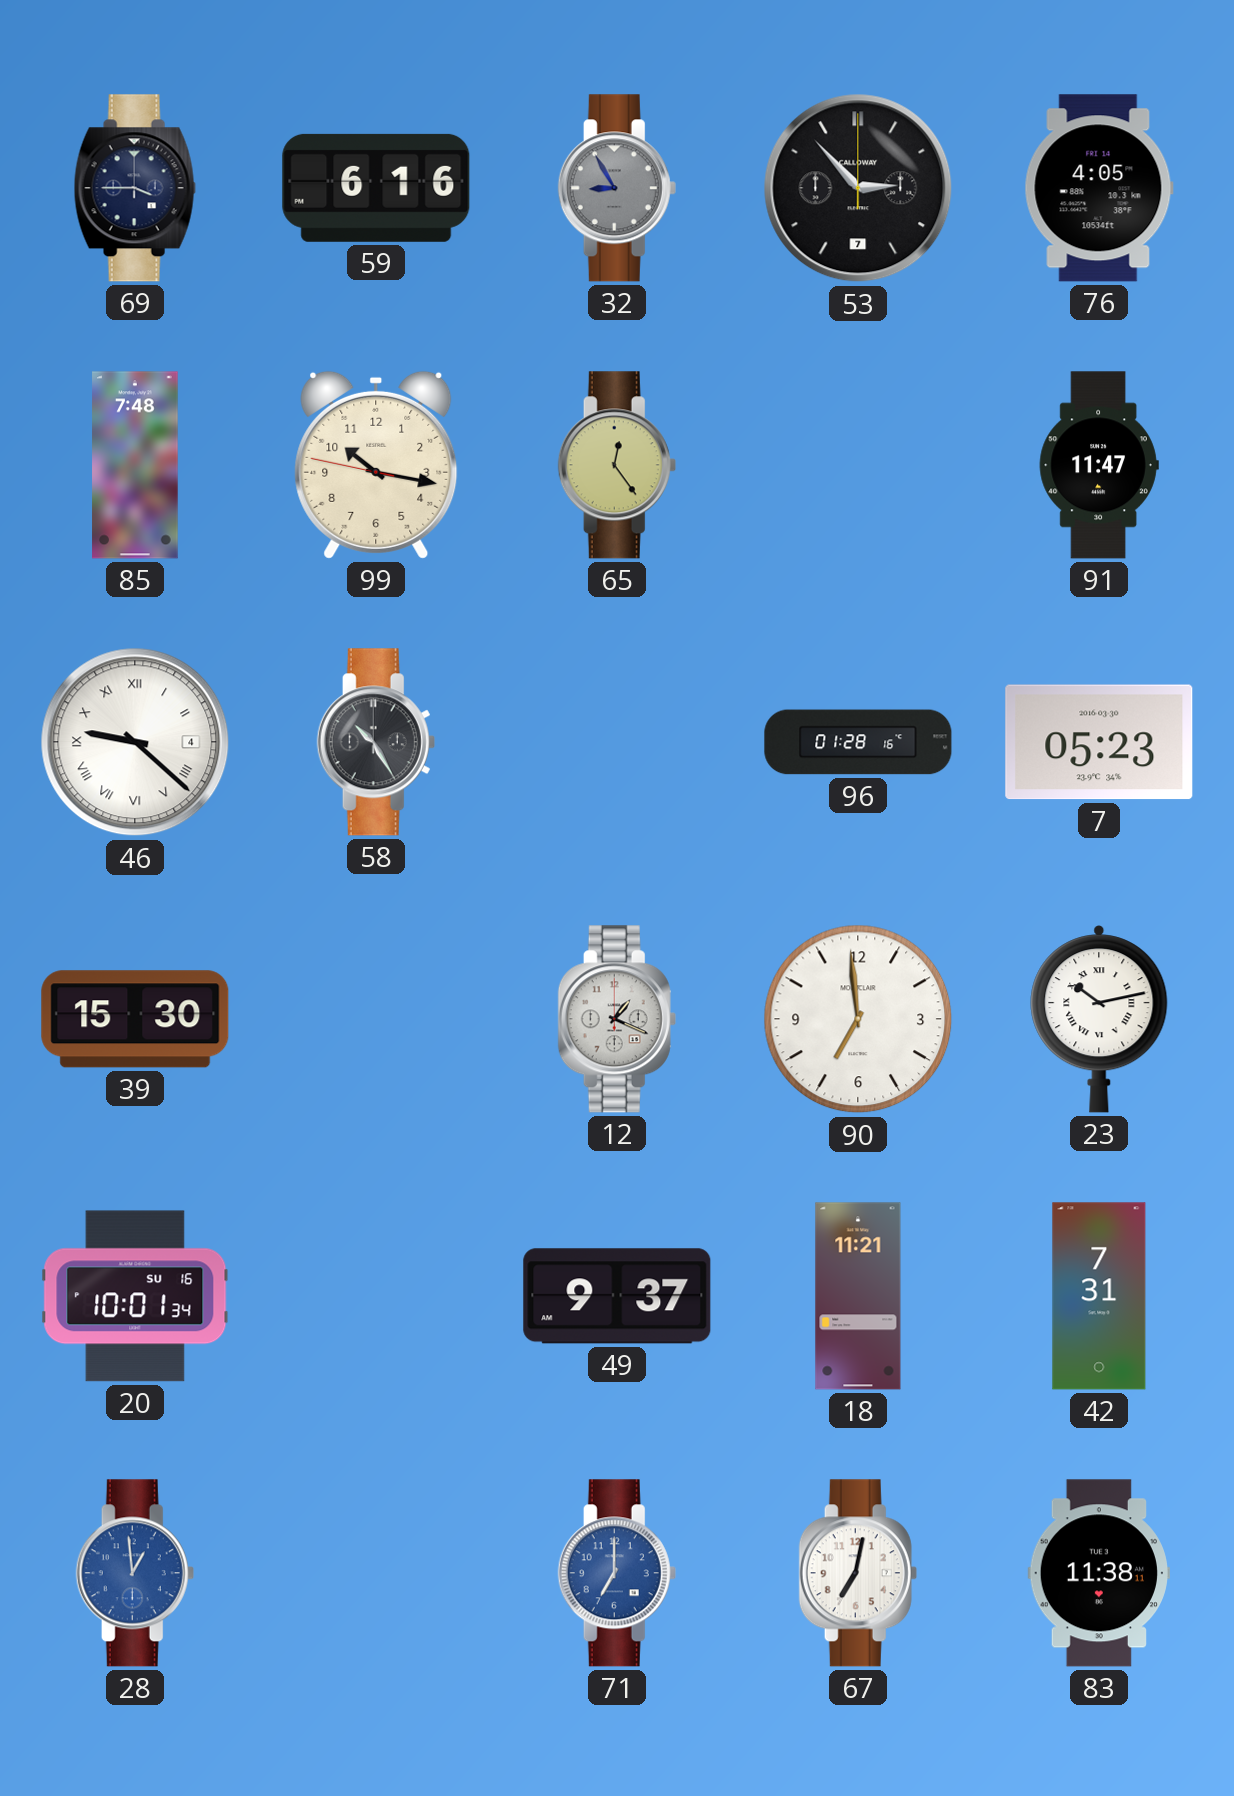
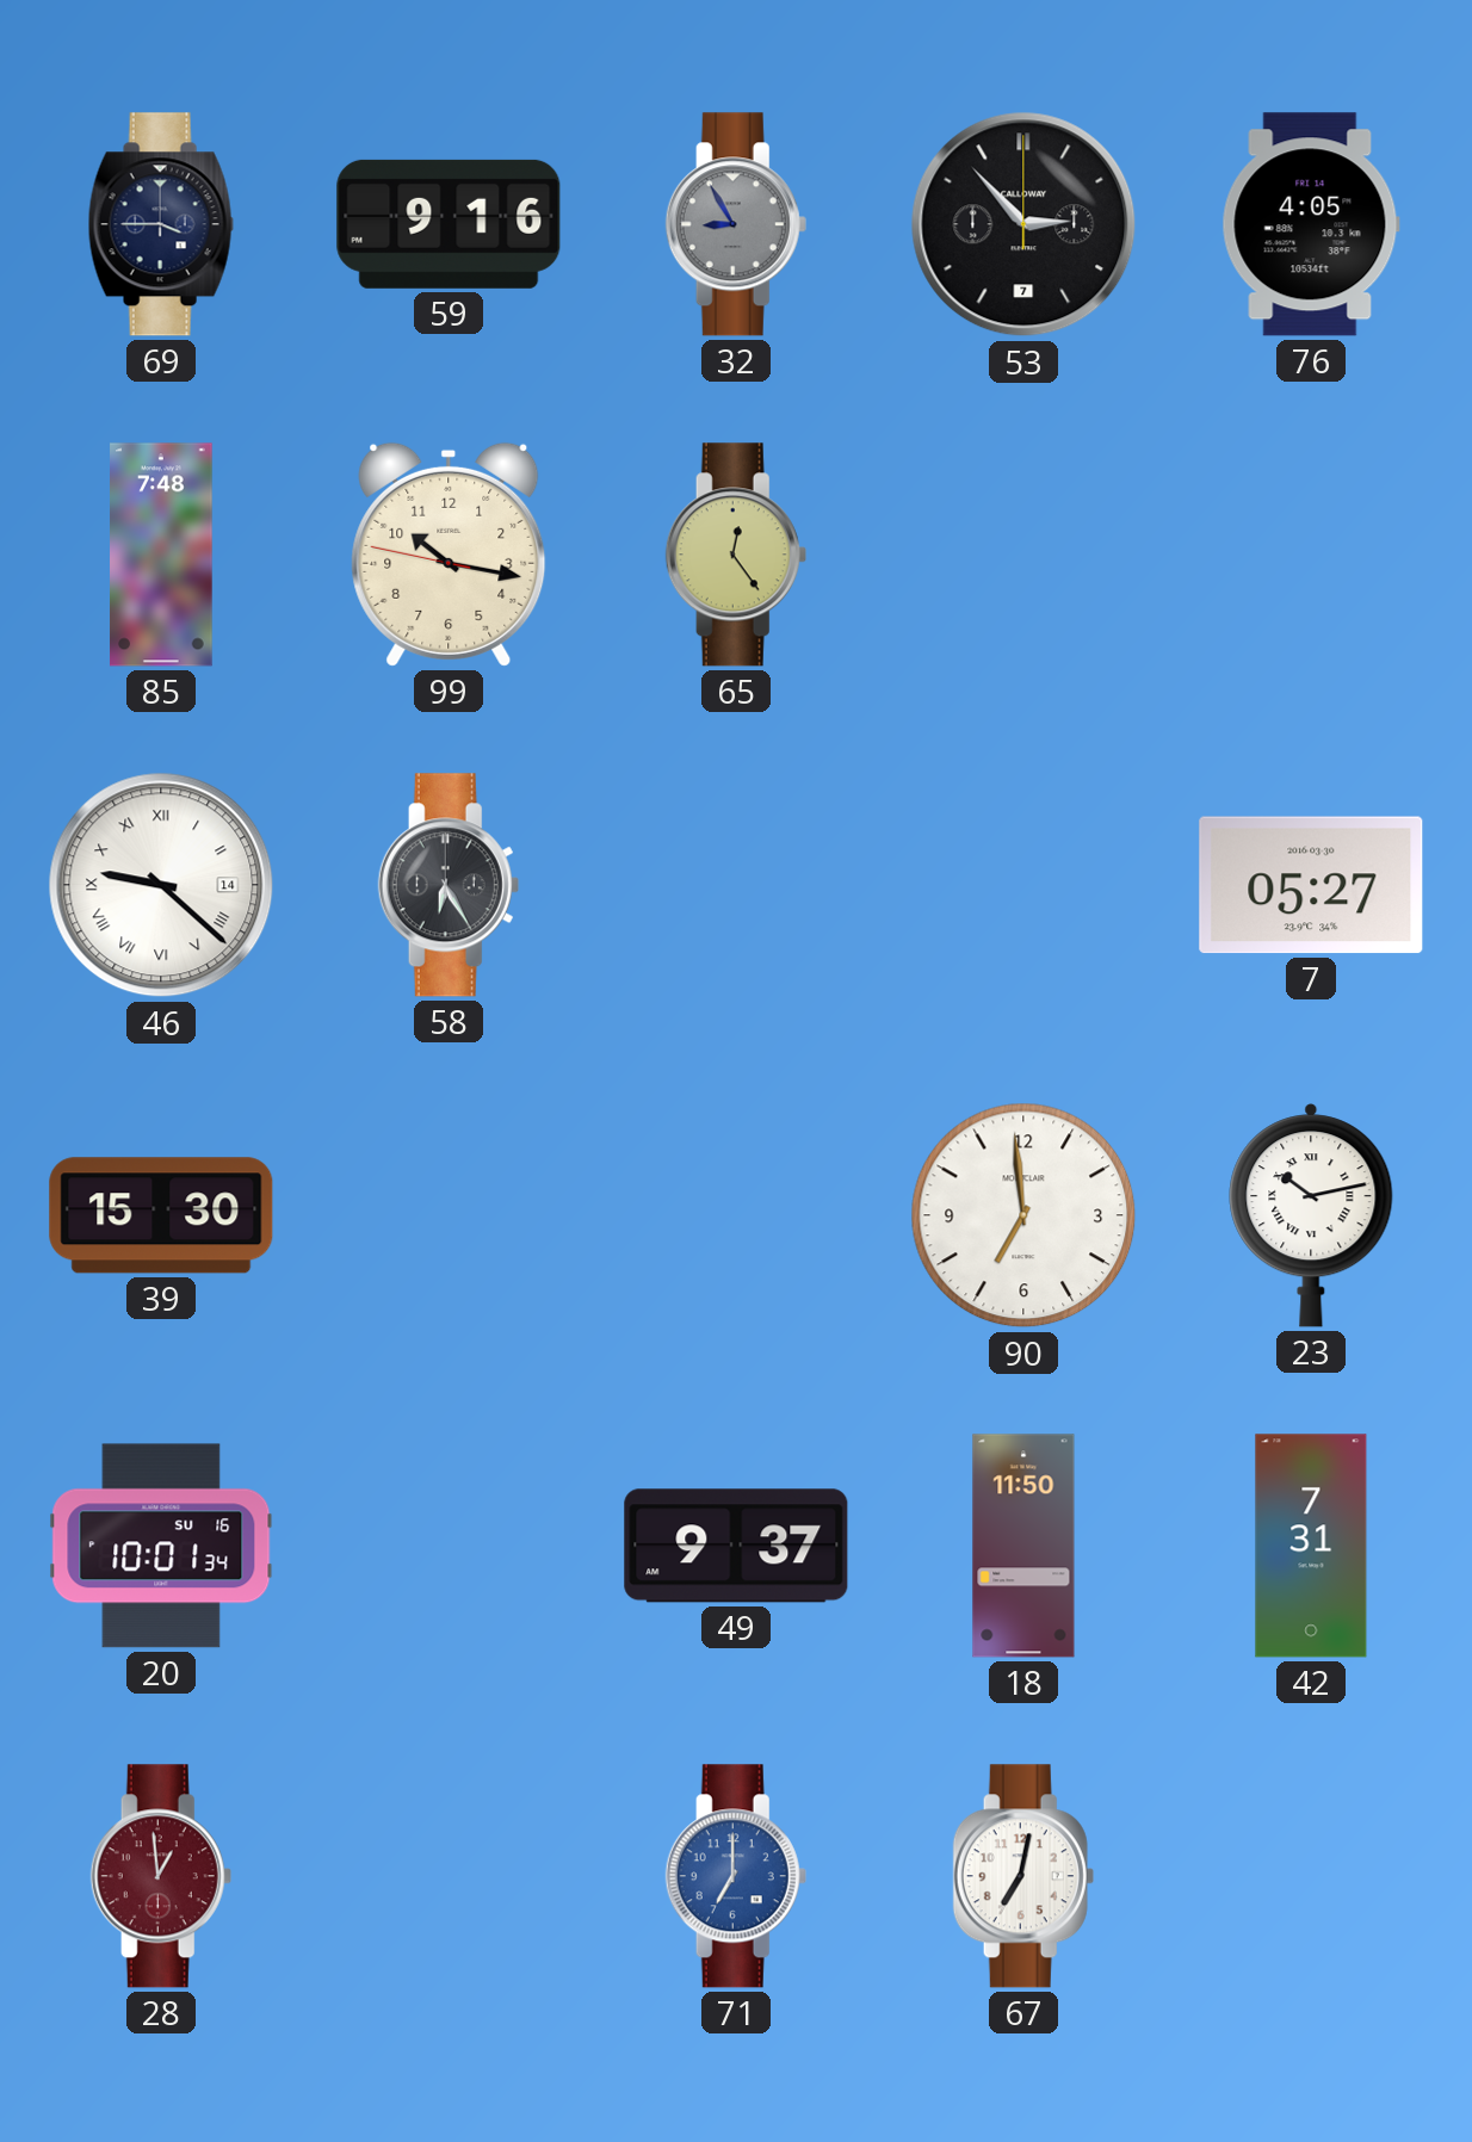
59: 6:16 -> 9:16 (449, 224)
91: 11:47 -> none (1099, 465)
46 date: 4 -> 14 (161, 885)
58: 10:25 -> 6:25 (449, 885)
96: 01:28 -> none (858, 742)
7: 05:23 -> 05:27 (1311, 885)
12: 1:19 -> none (617, 1019)
18: 11:21 -> 11:50 (1023, 1546)
28 dial: blue -> burgundy (161, 1876)
83: 11:38 -> none (1099, 1573)
